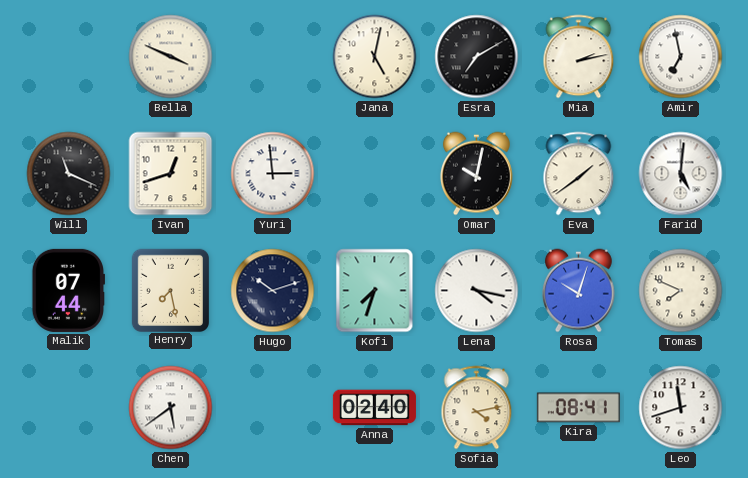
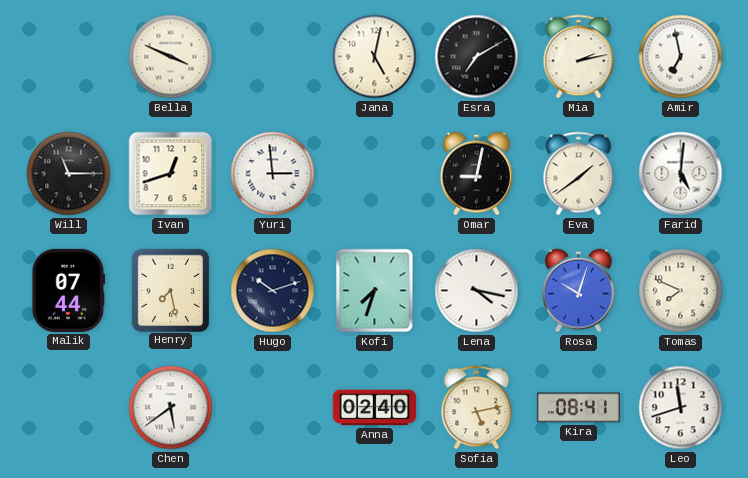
Will: 11:19 -> 11:15 (69, 174)
Omar: 10:02 -> 9:02 (476, 174)
Sofia: 4:13 -> 5:13 (477, 408)
